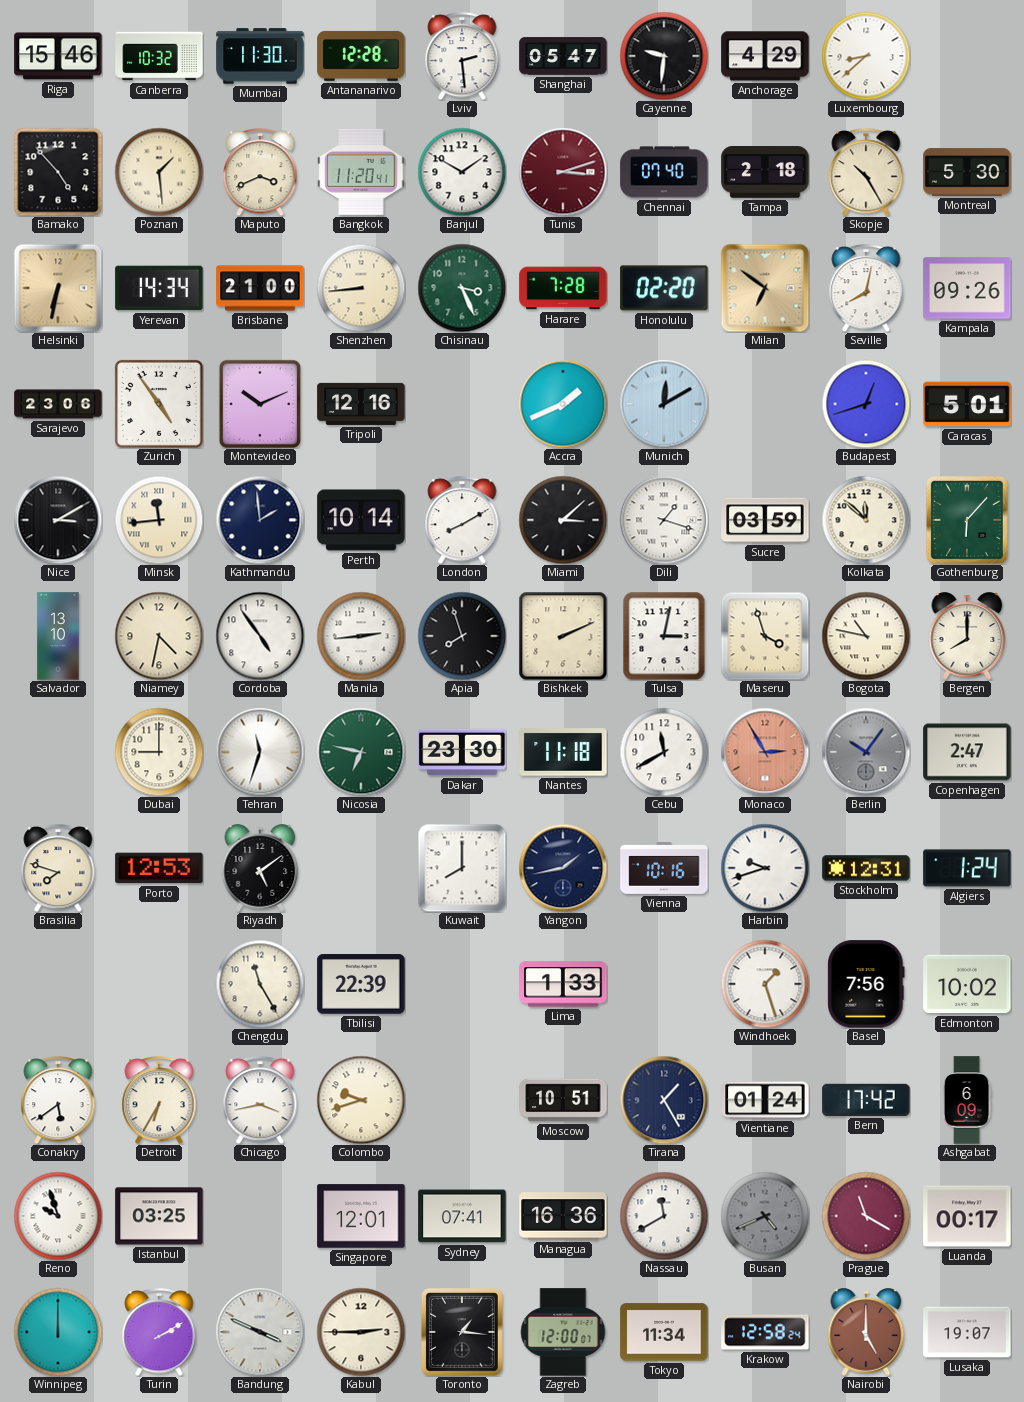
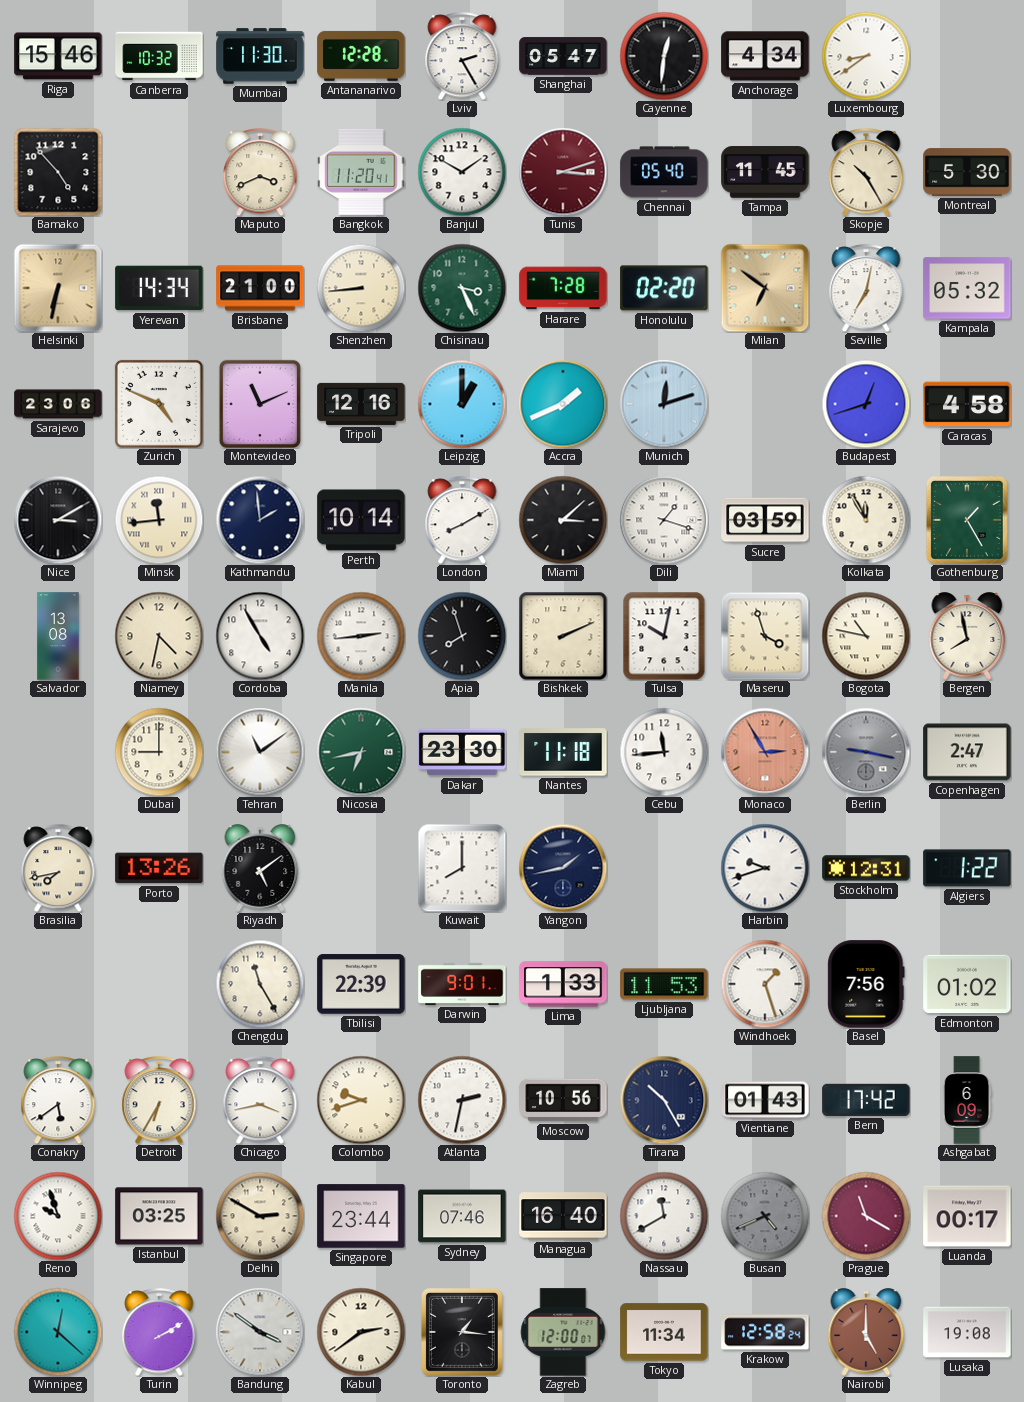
Lviv: 2:29 -> 2:25 (462, 56)
Cayenne: 9:31 -> 12:31 (664, 56)
Anchorage: 4:29 -> 4:34 (765, 56)
Luxembourg: 8:38 -> 8:39 (866, 56)
Poznan: 1:29 -> none (159, 172)
Chennai: 07:40 -> 05:40 (664, 172)
Tampa: 2:18 -> 11:45 (765, 172)
Seville: 8:02 -> 7:02 (866, 288)
Kampala: 09:26 -> 05:32 (967, 288)
Zurich: 4:54 -> 4:49 (159, 404)
Montevideo: 10:11 -> 11:11 (260, 403)
Leipzig: none -> 1:00 (462, 404)
Munich: 12:10 -> 12:12 (664, 404)
Caracas: 5:01 -> 4:58 (967, 404)
Kolkata: 11:52 -> 11:55 (866, 520)
Gothenburg: 6:07 -> 1:25 (967, 520)
Salvador: 13:10 -> 13:08 (58, 636)
Cordoba: 4:54 -> 4:55 (260, 636)
Tulsa: 3:02 -> 10:02 (664, 636)
Bergen: 8:00 -> 7:58 (967, 636)
Tehran: 11:33 -> 11:09 (260, 752)
Nicosia: 6:47 -> 6:43 (361, 752)
Cebu: 11:40 -> 11:44 (664, 752)
Berlin: 10:06 -> 9:17 (866, 752)
Brasilia: 7:48 -> 7:43 (58, 868)
Porto: 12:53 -> 13:26 (159, 868)
Vienna: 10:16 -> none (664, 869)
Algiers: 1:24 -> 1:22 (967, 868)
Darwin: none -> 9:01 (462, 984)
Ljubljana: none -> 11:53 (664, 984)
Edmonton: 10:02 -> 01:02 (967, 984)
Atlanta: none -> 2:32 (462, 1100)
Moscow: 10:51 -> 10:56 (563, 1100)
Tirana: 1:25 -> 10:25 (664, 1100)
Vientiane: 01:24 -> 01:43 (765, 1100)
Delhi: none -> 2:50 (260, 1216)
Singapore: 12:01 -> 23:44 (361, 1216)
Sydney: 07:41 -> 07:46 (462, 1216)
Managua: 16:36 -> 16:40 (563, 1216)
Winnipeg: 12:00 -> 12:22 (58, 1332)
Bandung: 3:49 -> 3:51 (260, 1332)
Kabul: 2:45 -> 2:39 (361, 1332)
Lusaka: 19:07 -> 19:08 (967, 1332)
